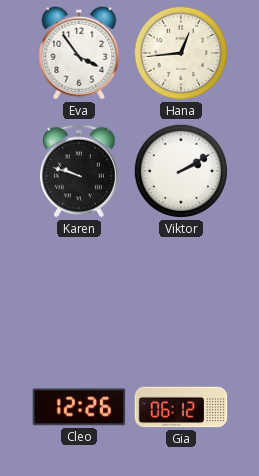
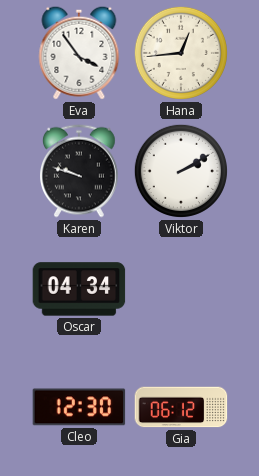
Oscar: none -> 04:34 (79, 289)
Cleo: 12:26 -> 12:30 (79, 407)
